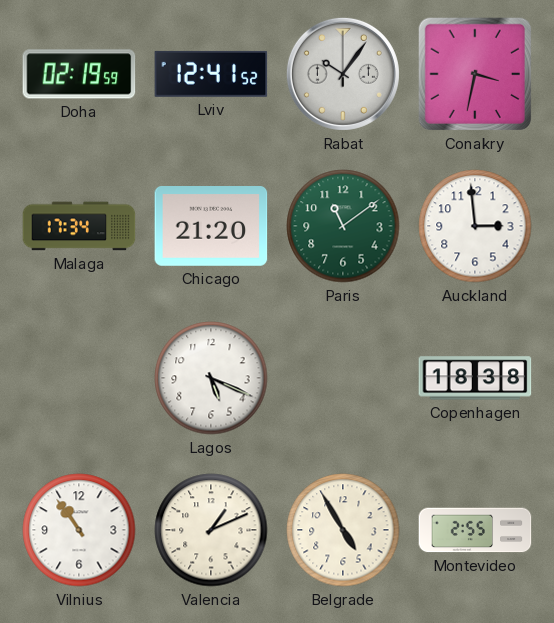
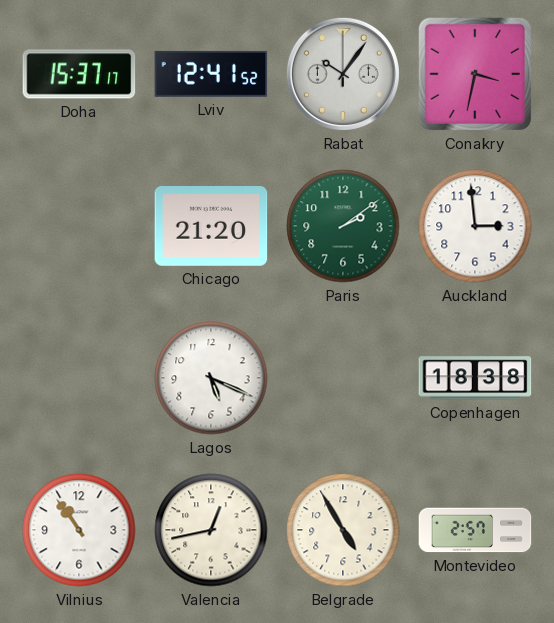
Doha: 02:19 -> 15:37 (79, 74)
Malaga: 17:34 -> none (79, 226)
Paris: 11:09 -> 2:09 (343, 226)
Valencia: 1:11 -> 12:43 (211, 530)
Montevideo: 2:55 -> 2:57 (475, 530)
